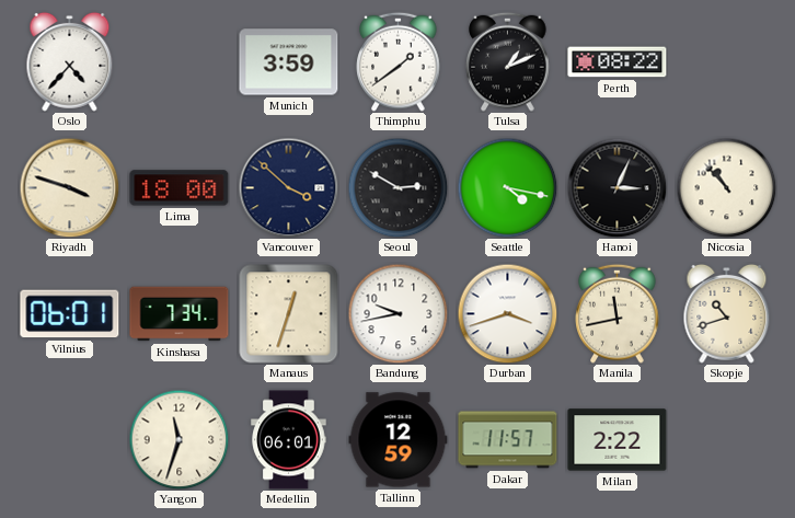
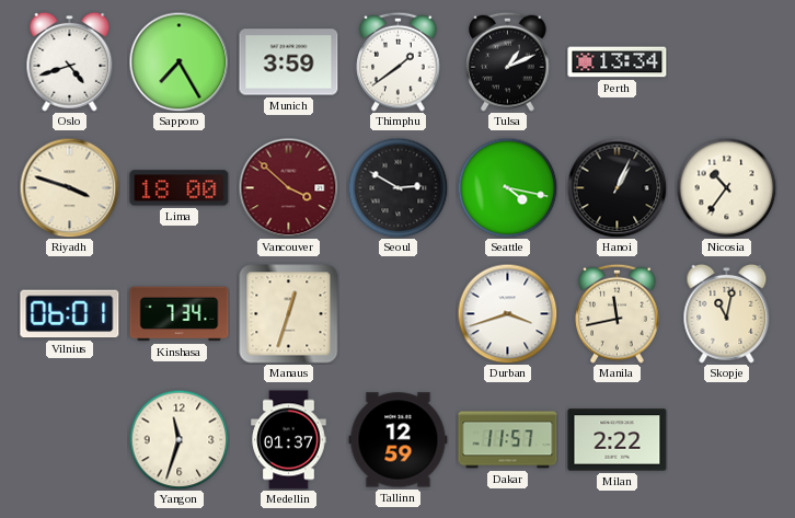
Oslo: 4:37 -> 4:42 (70, 61)
Sapporo: none -> 7:25 (178, 61)
Perth: 08:22 -> 13:34 (618, 62)
Vancouver dial: navy -> burgundy (288, 187)
Hanoi: 3:04 -> 1:04 (617, 187)
Nicosia: 10:53 -> 10:36 (726, 187)
Bandung: 9:43 -> none (397, 313)
Skopje: 10:42 -> 11:02 (727, 313)
Medellin: 06:01 -> 01:37 (289, 440)
